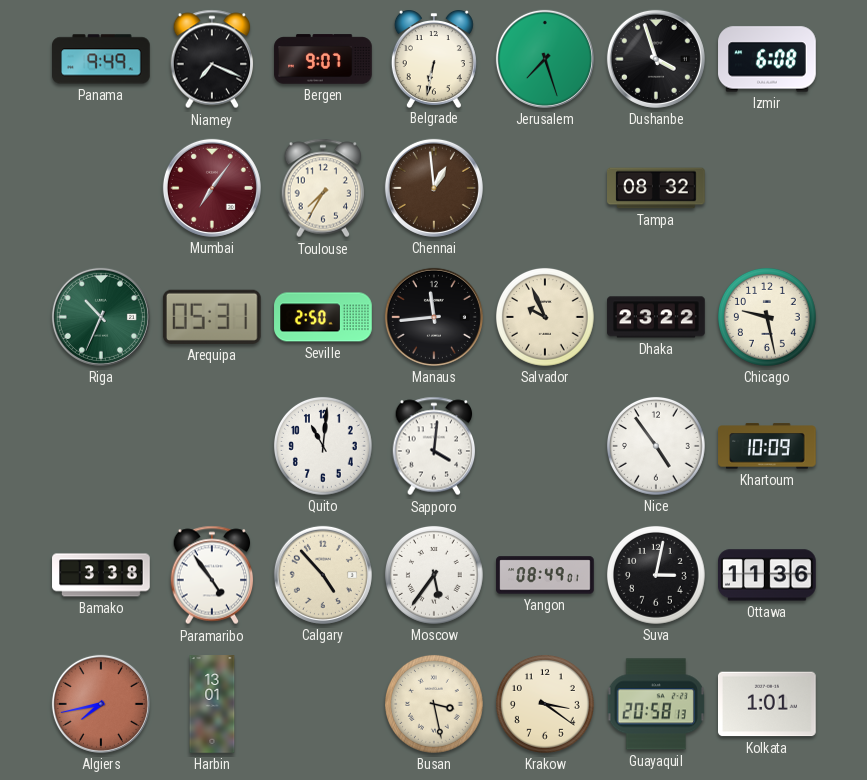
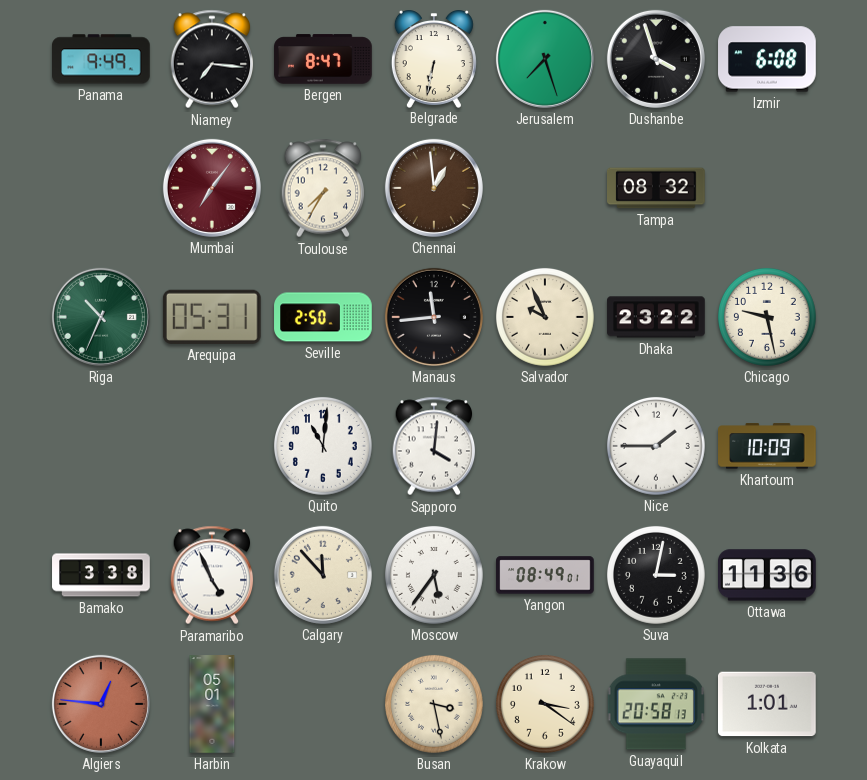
Niamey: 7:19 -> 7:16 (212, 59)
Bergen: 9:07 -> 8:47 (323, 59)
Nice: 4:54 -> 1:45 (656, 446)
Paramaribo: 4:54 -> 4:56 (212, 575)
Calgary: 4:53 -> 11:53 (323, 575)
Algiers: 7:43 -> 12:46 (101, 704)
Harbin: 13:01 -> 05:01 (212, 704)
